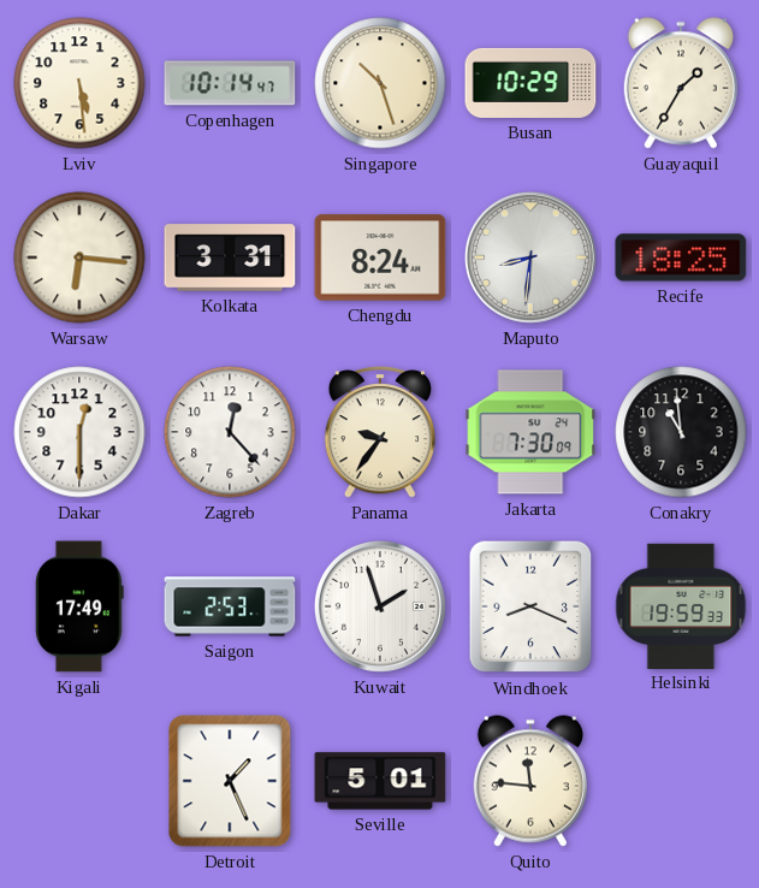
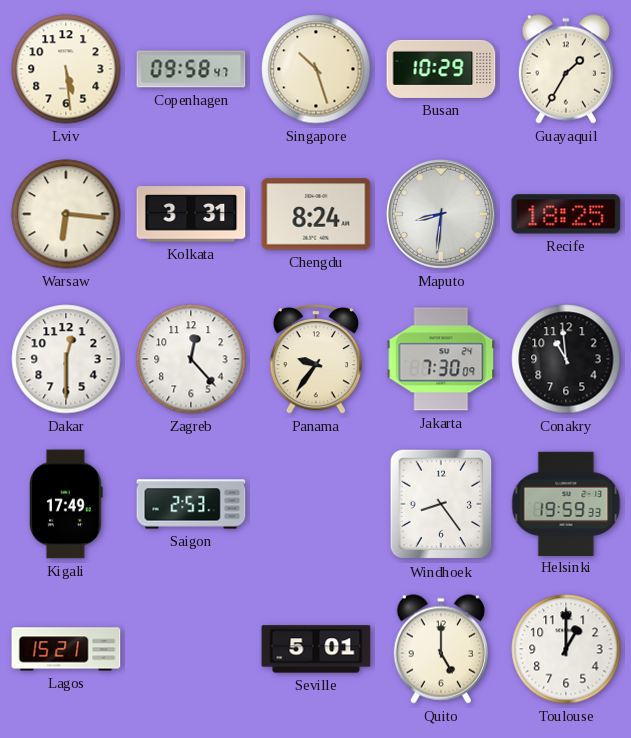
Copenhagen: 10:14 -> 09:58 (191, 69)
Kuwait: 1:57 -> none (380, 606)
Windhoek: 8:19 -> 8:24 (441, 504)
Lagos: none -> 15:21 (66, 649)
Detroit: 1:26 -> none (230, 781)
Quito: 11:46 -> 5:00 (441, 649)
Toulouse: none -> 1:00 (566, 649)
